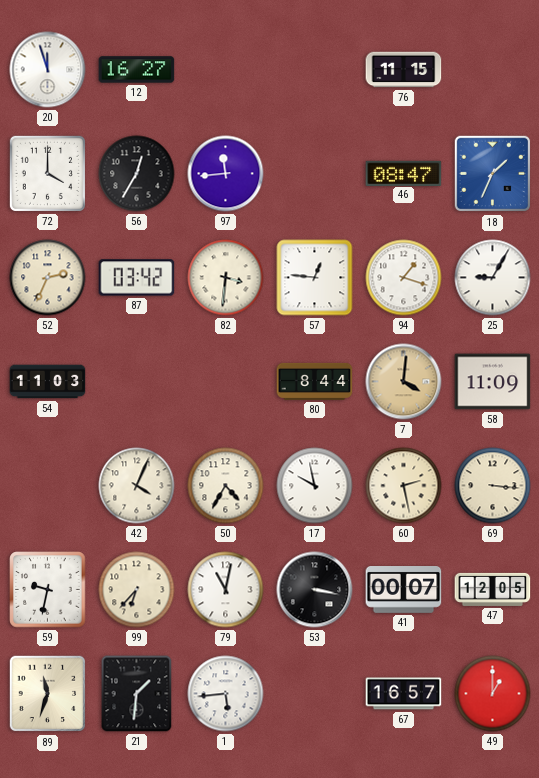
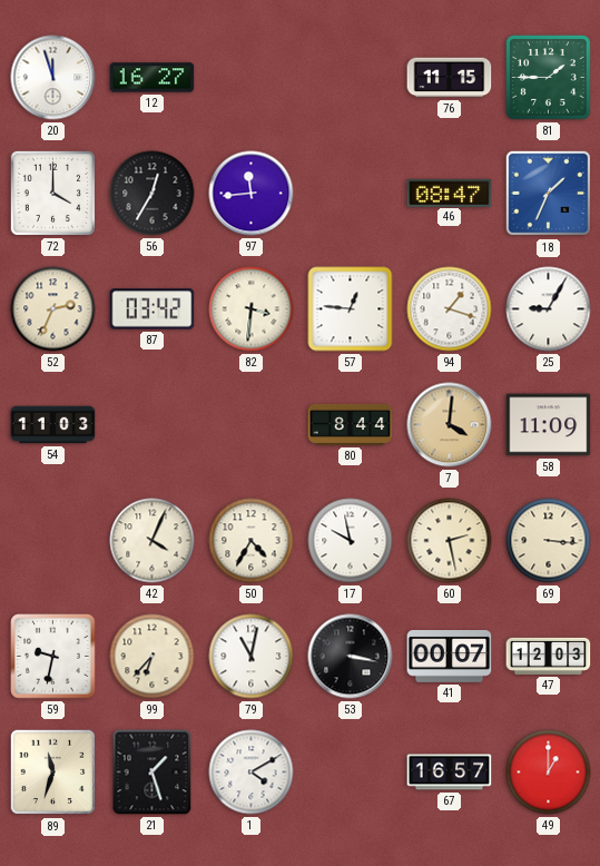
81: none -> 1:45 (549, 78)
47: 12:05 -> 12:03 (549, 656)
21: 1:31 -> 1:27 (153, 772)
1: 5:44 -> 4:10 (252, 772)
